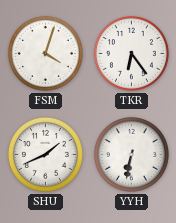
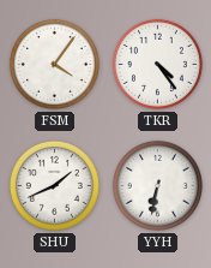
FSM: 4:03 -> 4:06 (54, 64)
TKR: 6:24 -> 4:24 (157, 64)
